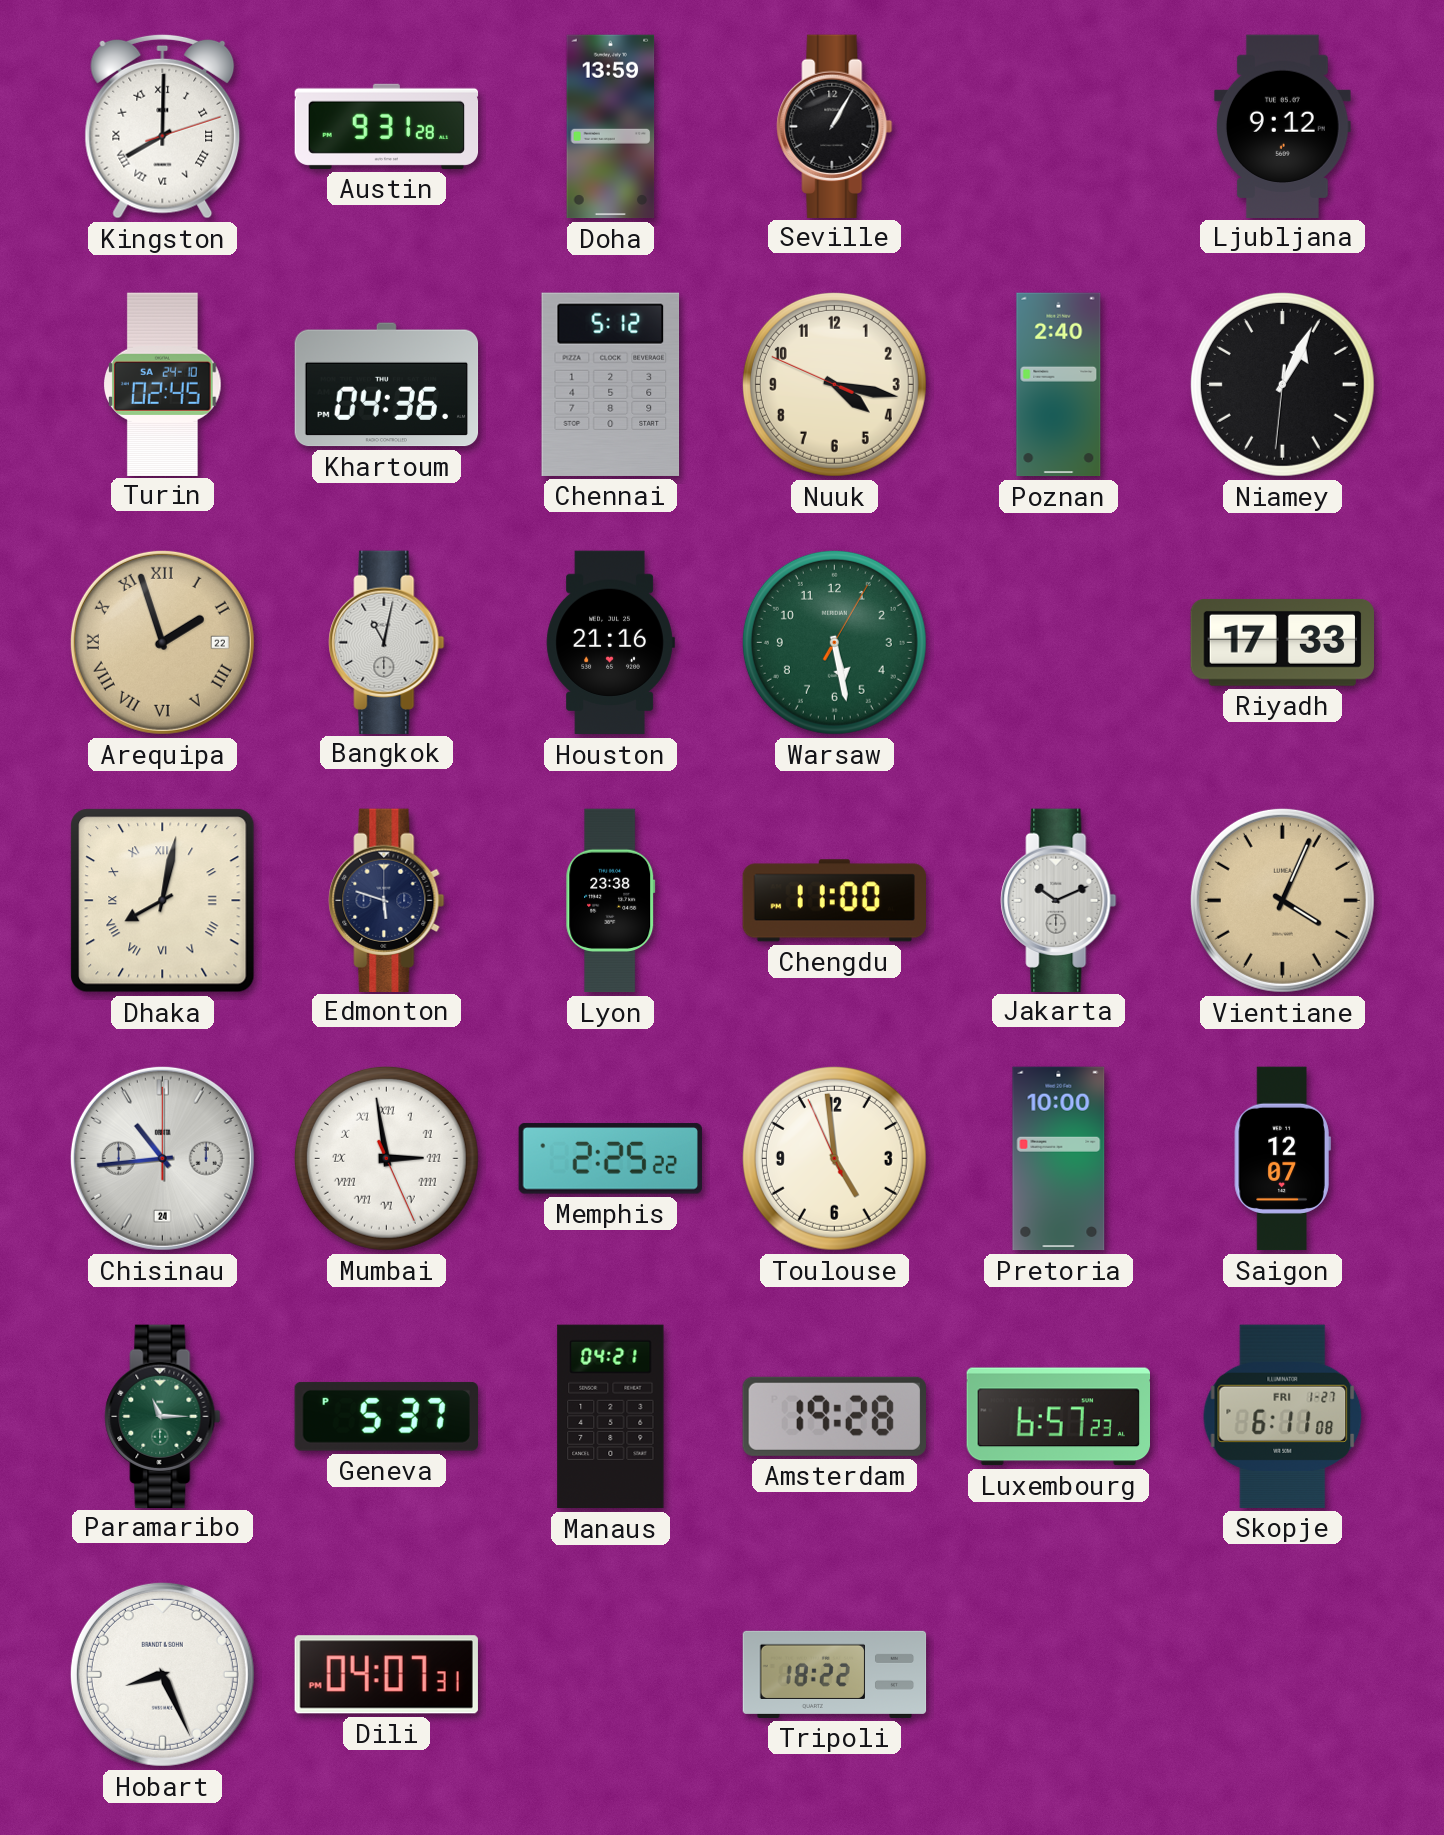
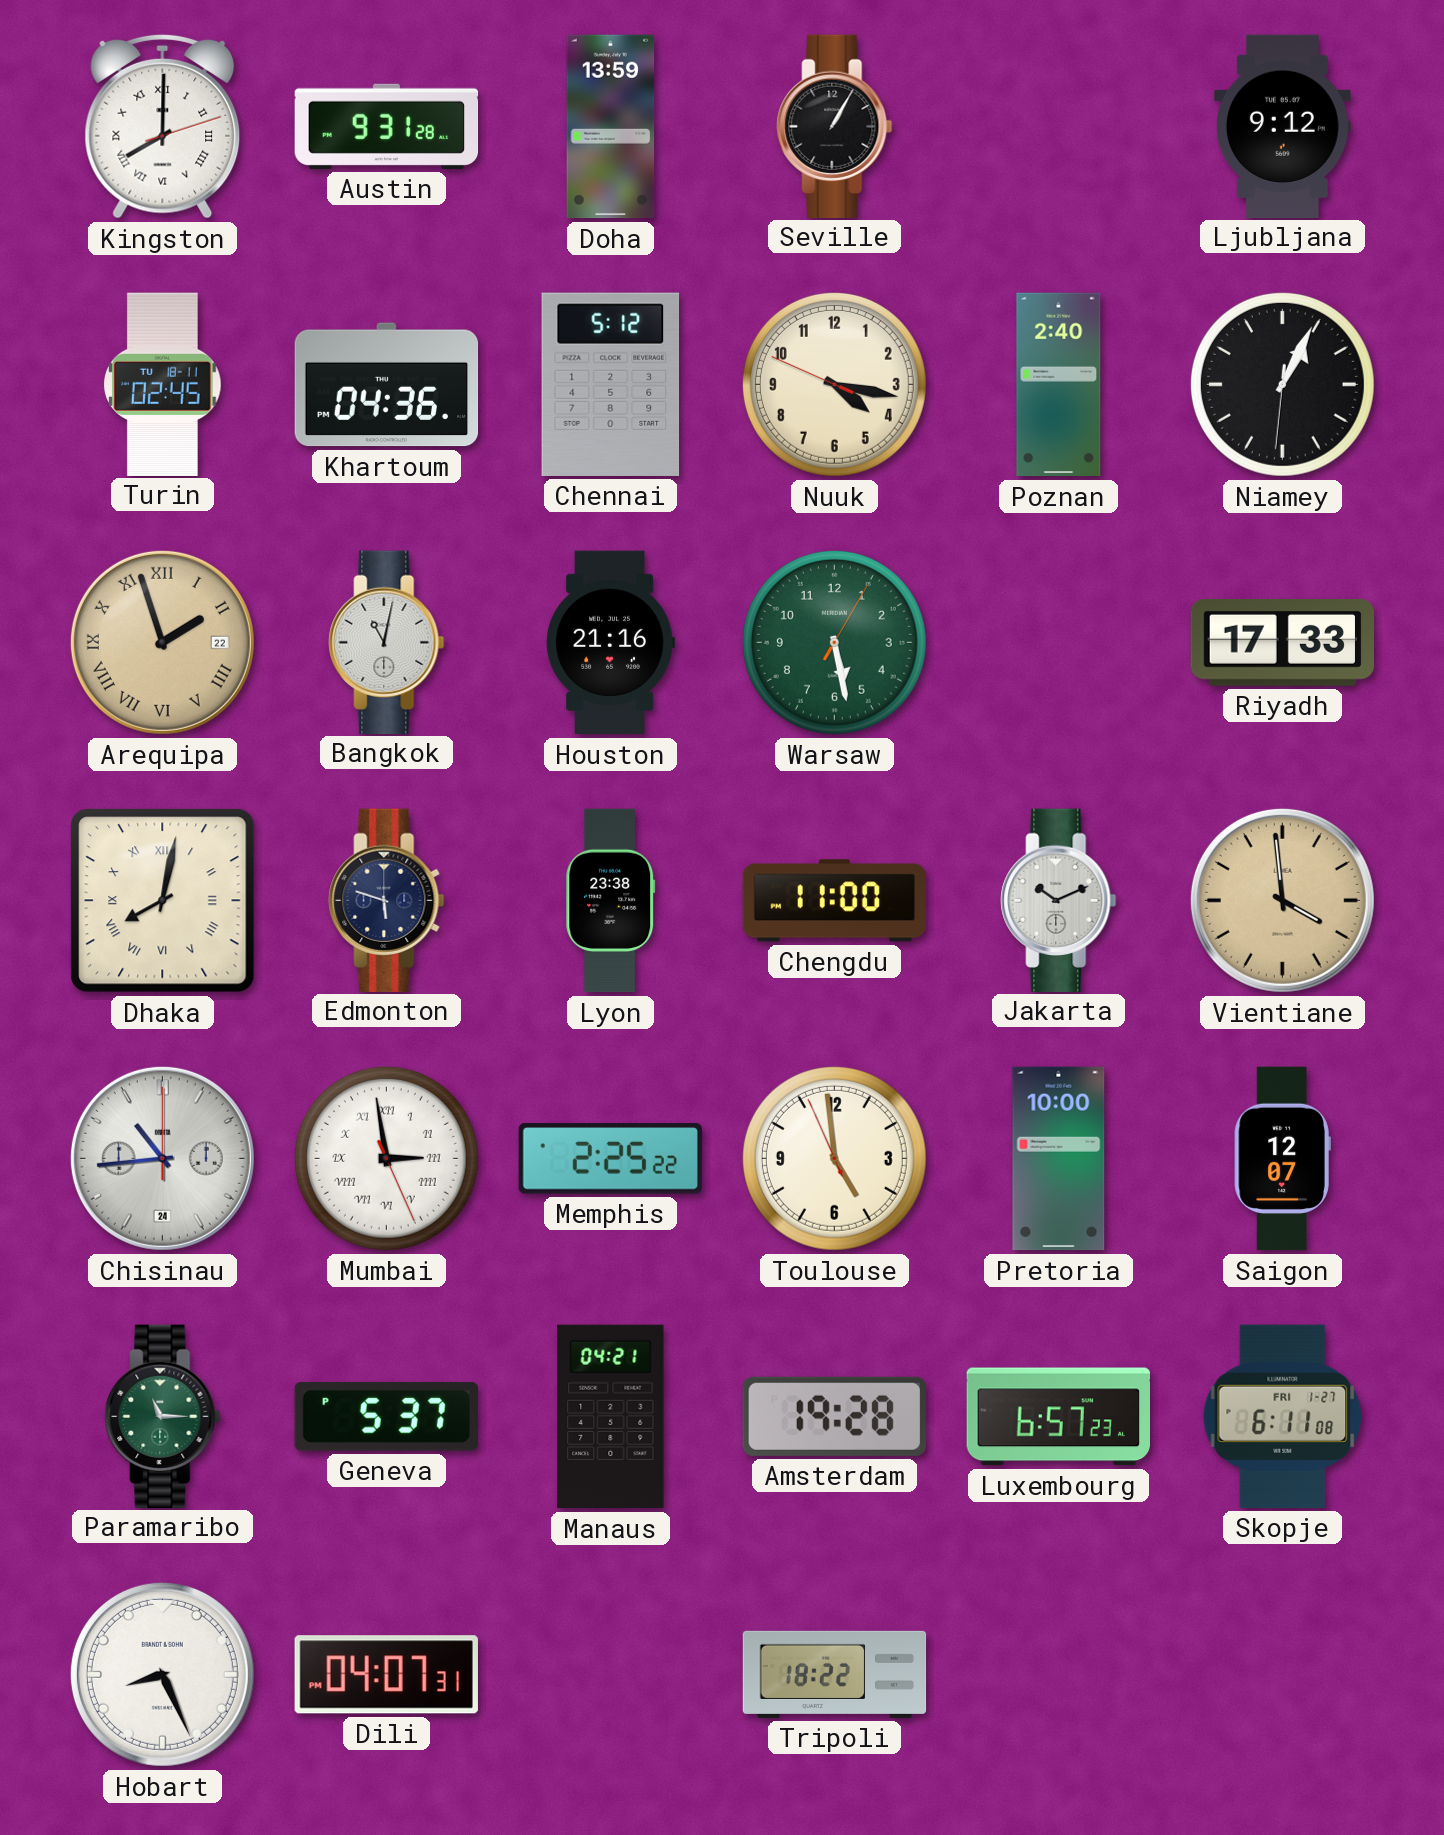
Turin date: SA 24-10 -> TU 18-11 (163, 384)
Vientiane: 4:04 -> 3:59 (1282, 900)
